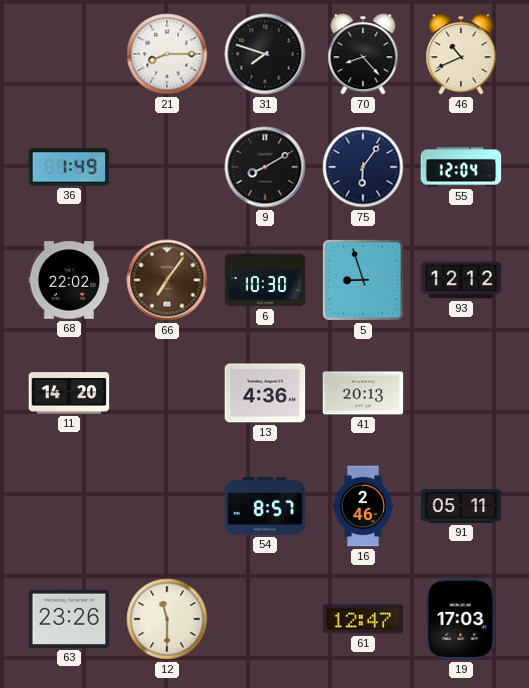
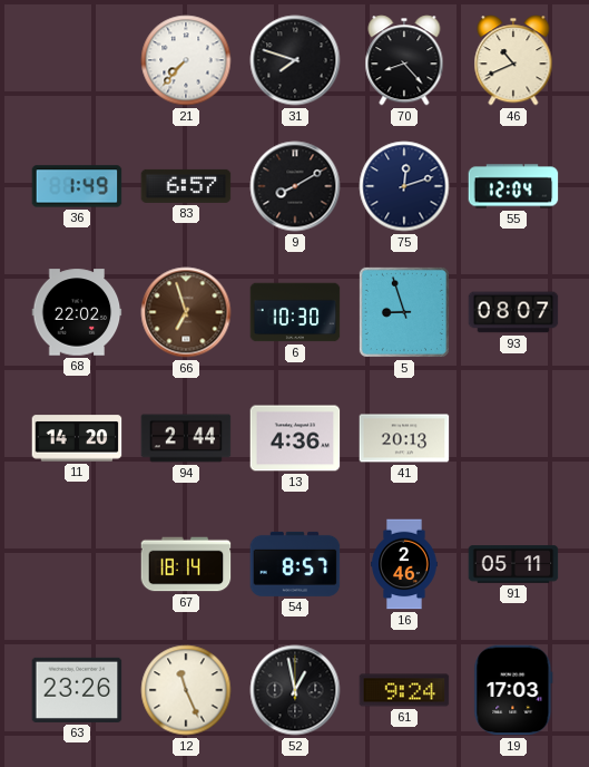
21: 8:15 -> 7:37 (186, 60)
83: none -> 6:57 (186, 186)
75: 6:06 -> 12:12 (404, 186)
66: 7:06 -> 6:57 (186, 312)
93: 12:12 -> 08:07 (513, 312)
94: none -> 2:44 (186, 438)
67: none -> 18:14 (186, 564)
12: 11:30 -> 11:26 (186, 690)
52: none -> 12:58 (295, 690)
61: 12:47 -> 9:24 (404, 690)
